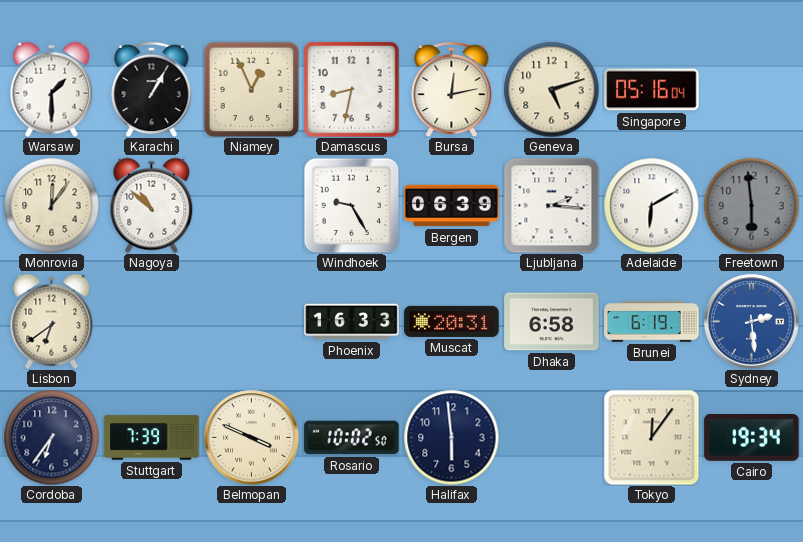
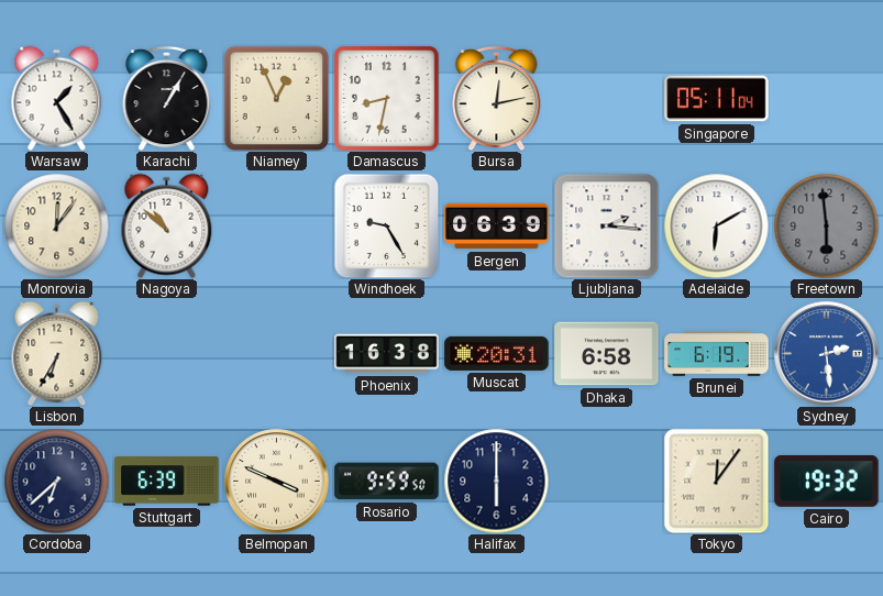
Warsaw: 1:30 -> 1:25 (57, 98)
Geneva: 5:12 -> none (551, 89)
Singapore: 05:16 -> 05:11 (717, 99)
Lisbon: 6:39 -> 6:35 (57, 353)
Phoenix: 16:33 -> 16:38 (387, 354)
Cordoba: 6:36 -> 6:38 (56, 481)
Stuttgart: 7:39 -> 6:39 (167, 482)
Rosario: 10:02 -> 9:59 (387, 482)
Halifax: 5:59 -> 6:00 (496, 481)
Cairo: 19:34 -> 19:32 (827, 481)
